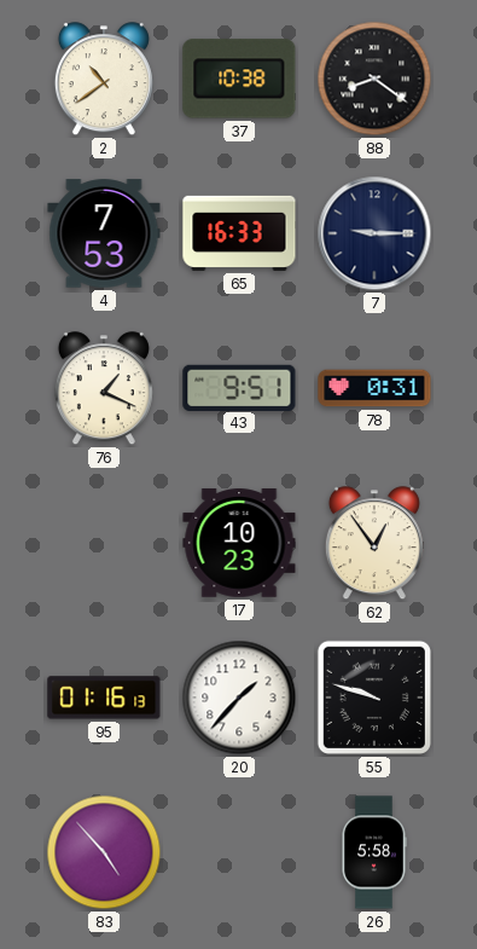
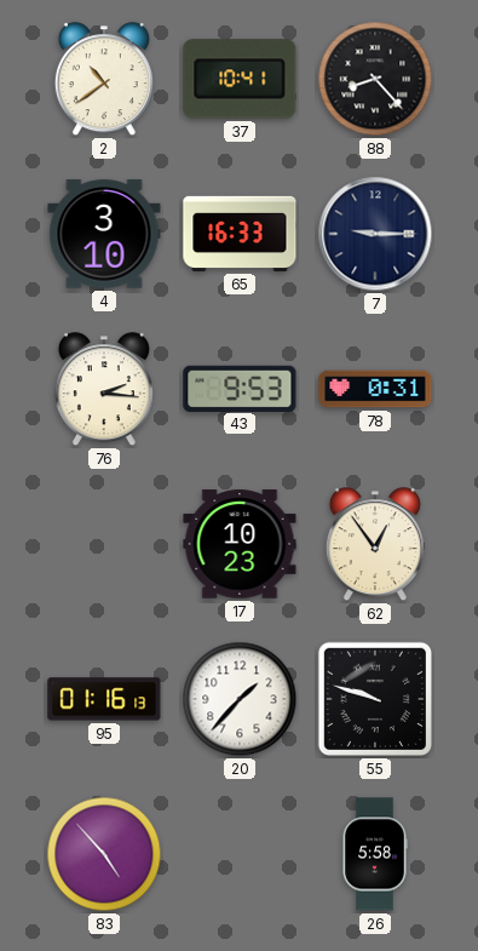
37: 10:38 -> 10:41 (240, 79)
88: 8:21 -> 8:23 (375, 79)
4: 7:53 -> 3:10 (104, 234)
76: 1:19 -> 2:16 (104, 390)
43: 9:51 -> 9:53 (240, 388)
